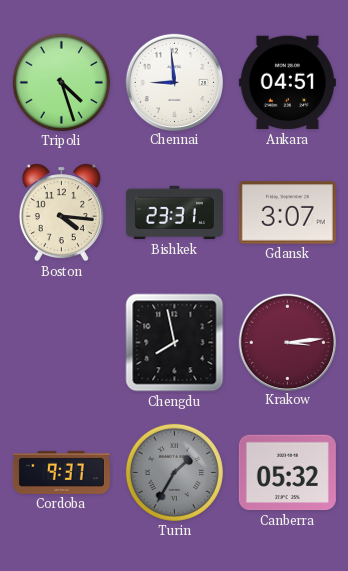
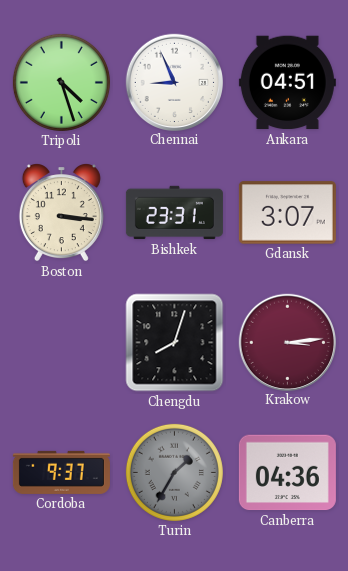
Chennai: 8:59 -> 8:56 (174, 82)
Boston: 4:16 -> 3:16 (61, 213)
Chengdu: 7:58 -> 8:03 (175, 343)
Canberra: 05:32 -> 04:36 (287, 473)
